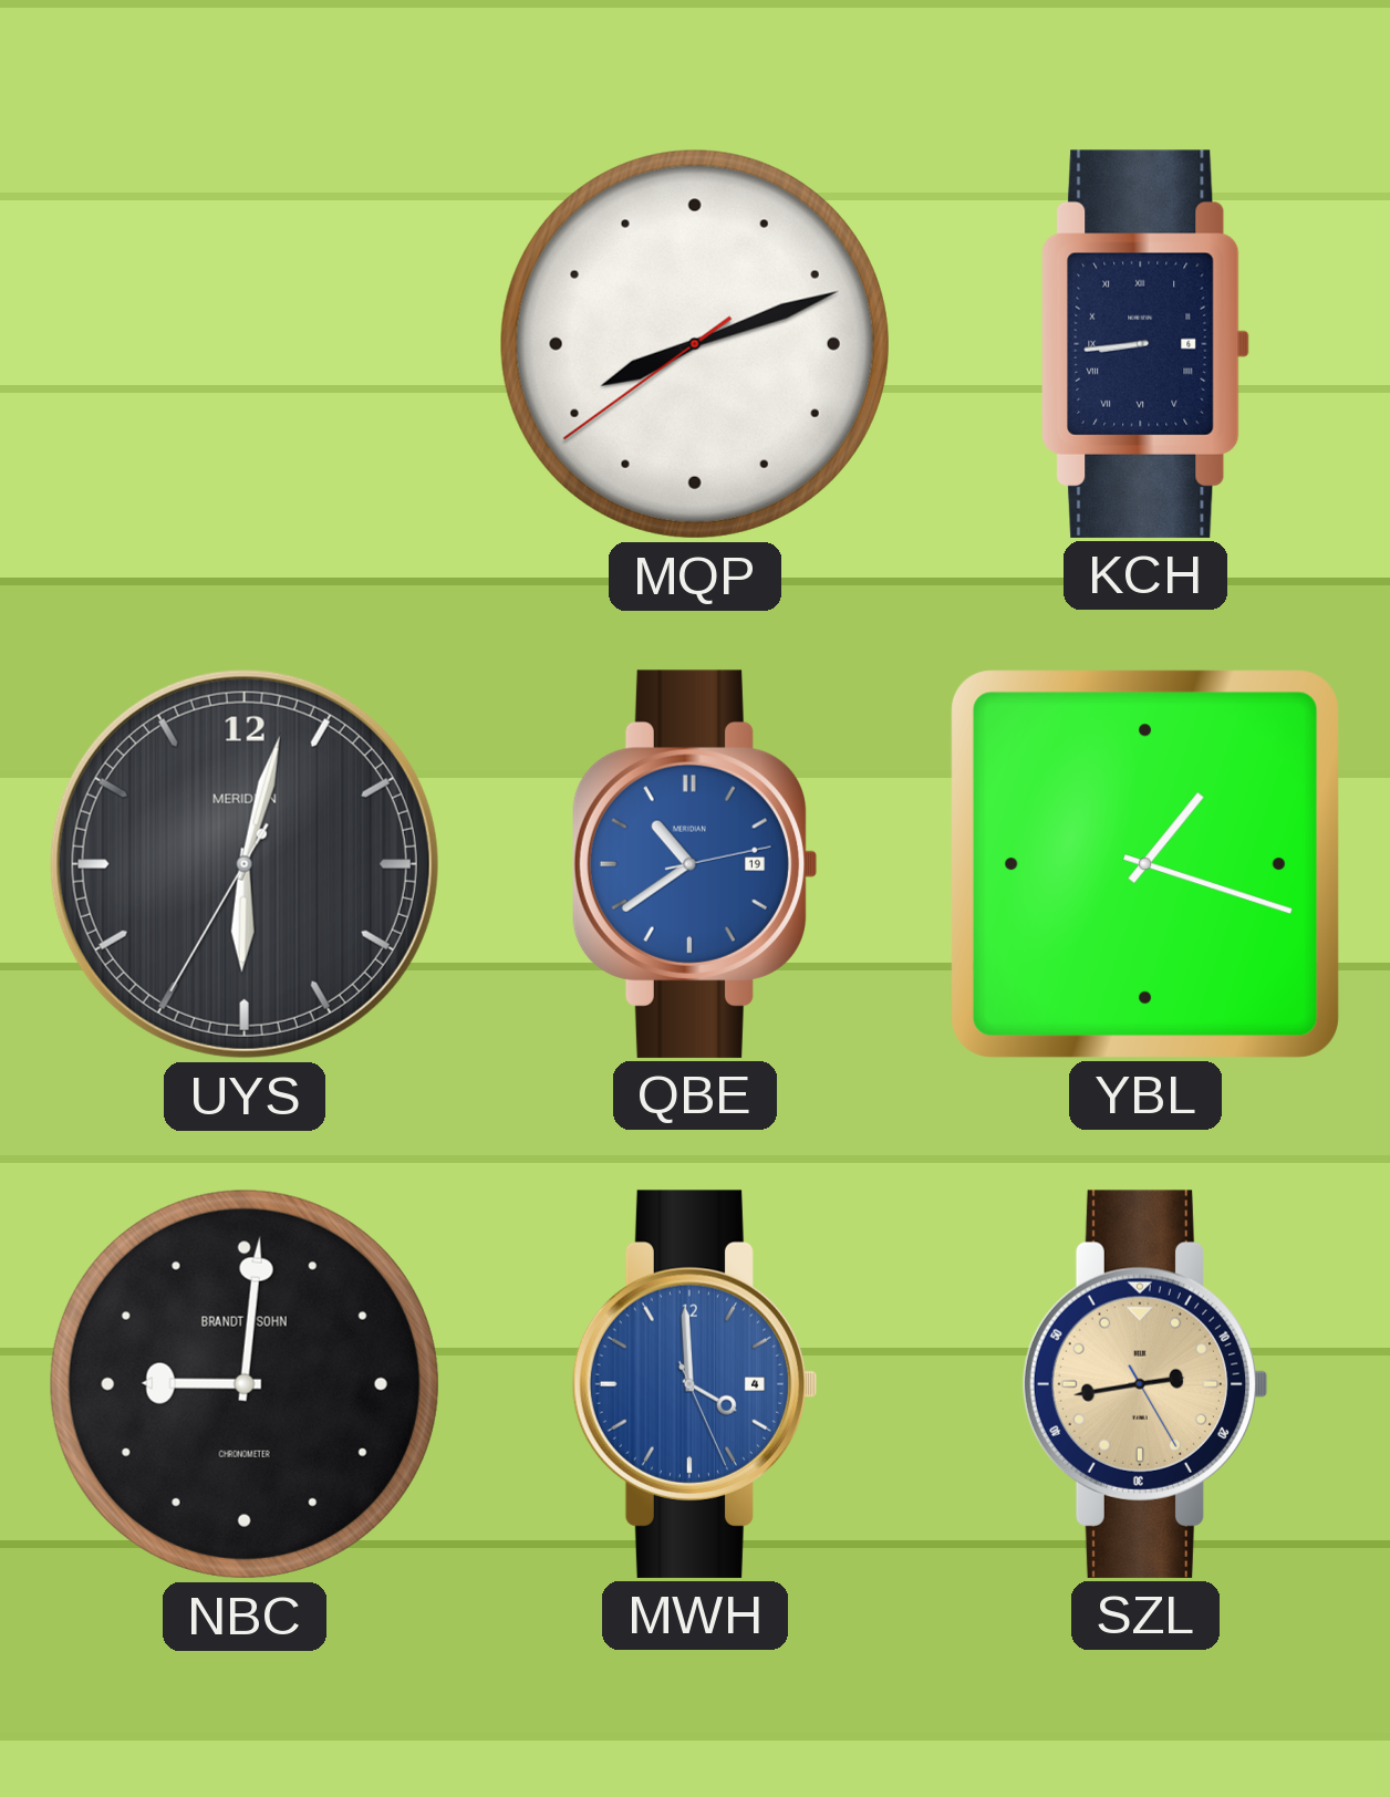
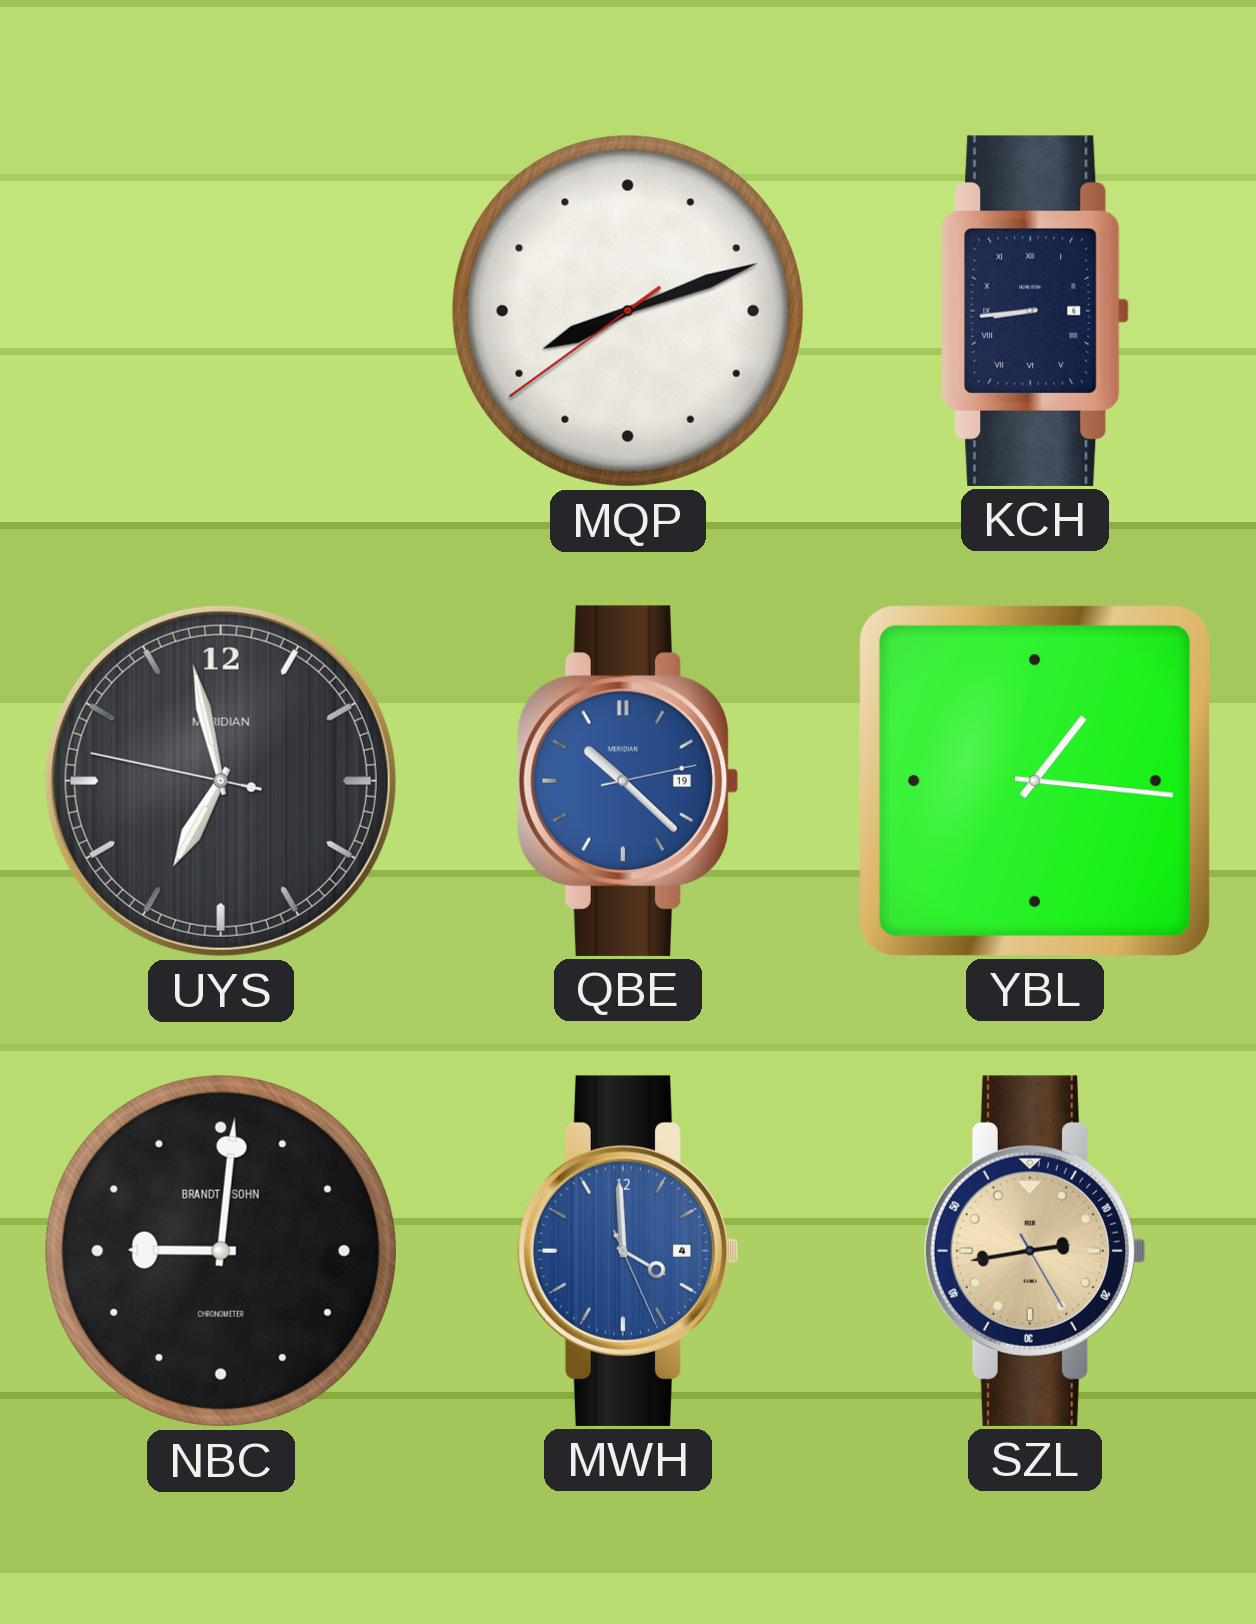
UYS: 6:02 -> 6:57 (221, 781)
QBE: 10:39 -> 10:22 (628, 781)
YBL: 1:18 -> 1:16 (1035, 781)
